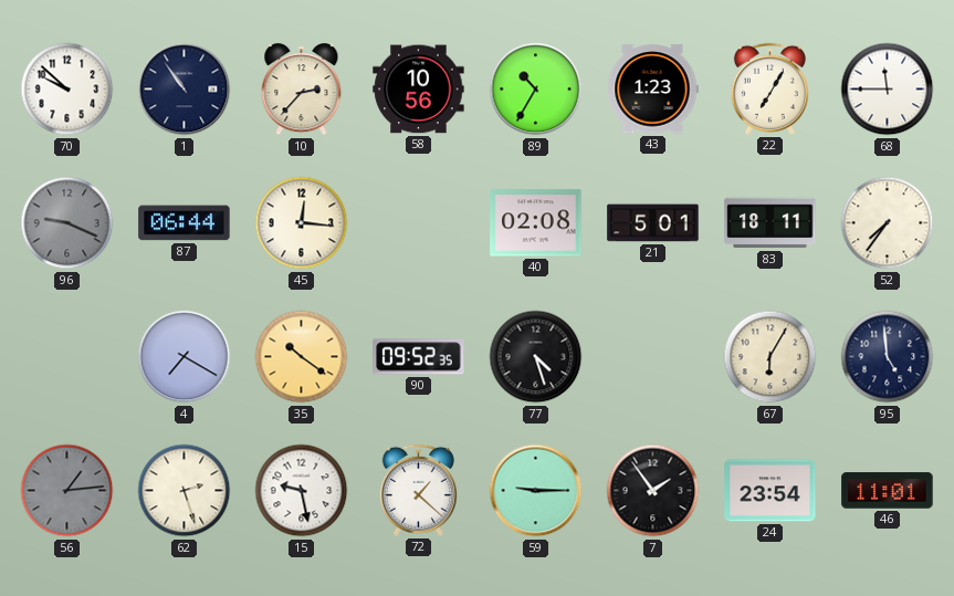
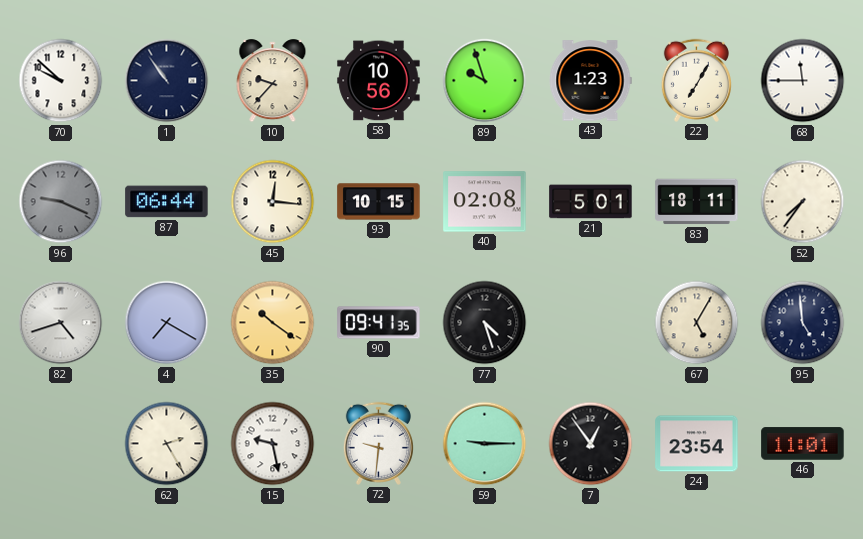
10: 2:37 -> 9:37 (273, 81)
89: 10:35 -> 9:57 (485, 81)
93: none -> 10:15 (379, 202)
82: none -> 4:42 (61, 323)
90: 09:52 -> 09:41 (379, 323)
67: 6:05 -> 5:05 (697, 323)
56: 1:14 -> none (67, 491)
62: 2:27 -> 2:25 (167, 444)
72: 1:22 -> 9:31 (378, 443)
7: 1:54 -> 12:54 (591, 444)
